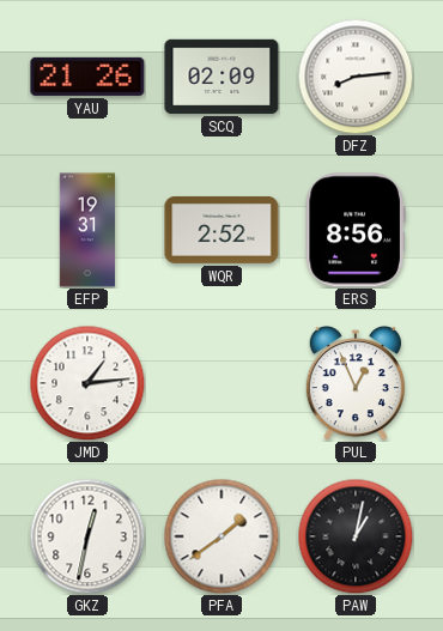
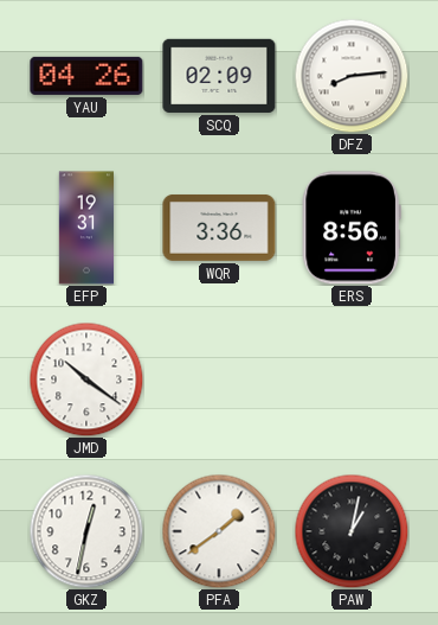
YAU: 21:26 -> 04:26 (86, 76)
WQR: 2:52 -> 3:36 (219, 228)
JMD: 1:14 -> 10:21 (86, 380)
PUL: 12:56 -> none (356, 384)
